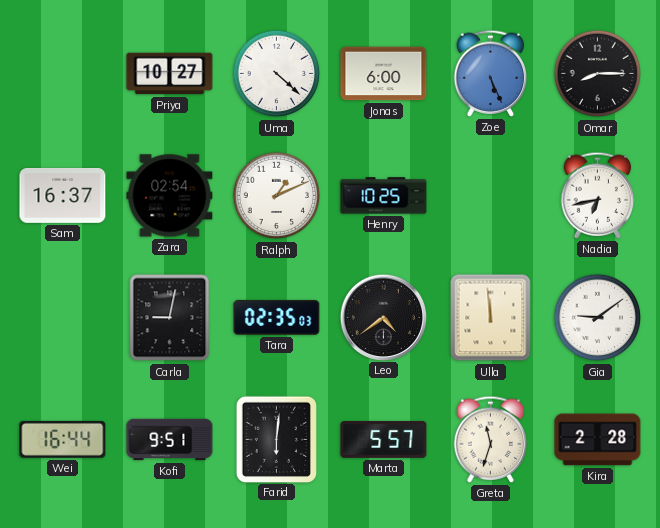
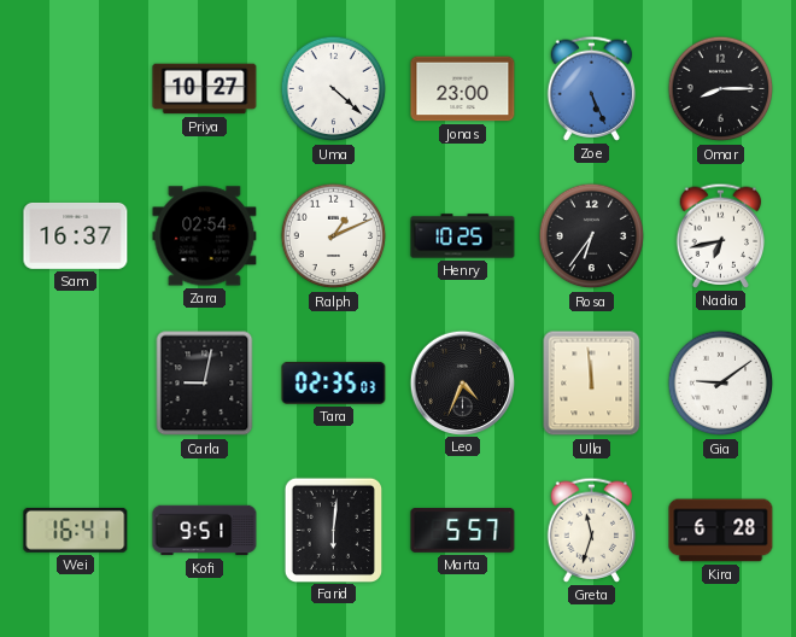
Jonas: 6:00 -> 23:00 (463, 89)
Rosa: none -> 6:36 (592, 236)
Leo: 4:39 -> 4:34 (462, 382)
Wei: 16:44 -> 16:41 (76, 530)
Kira: 2:28 -> 6:28 (721, 531)
